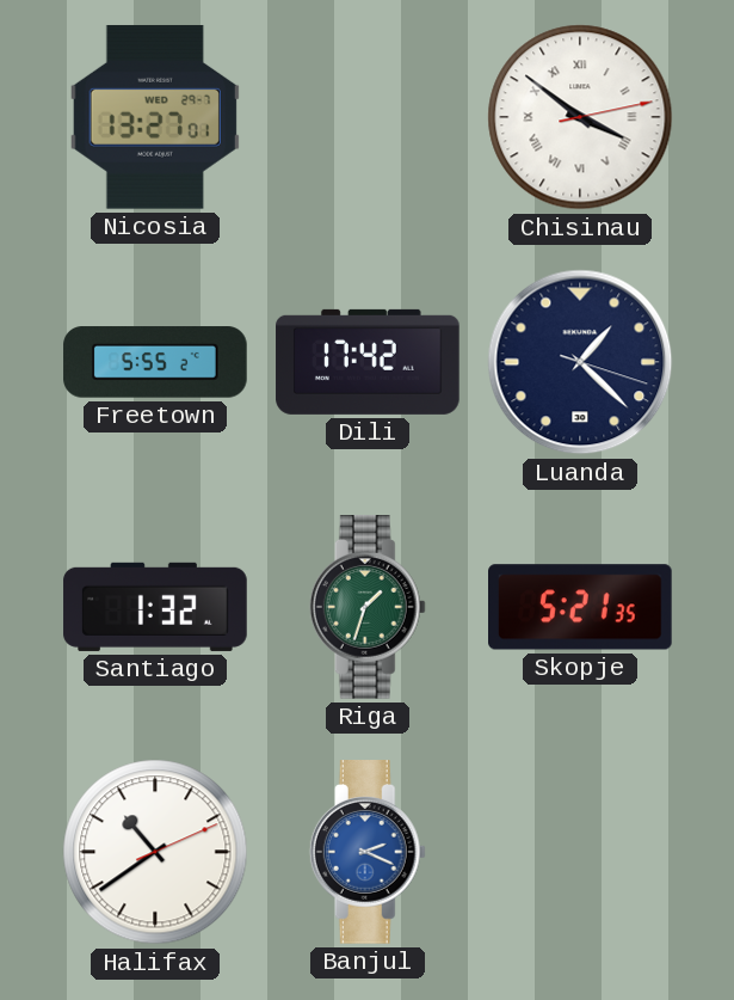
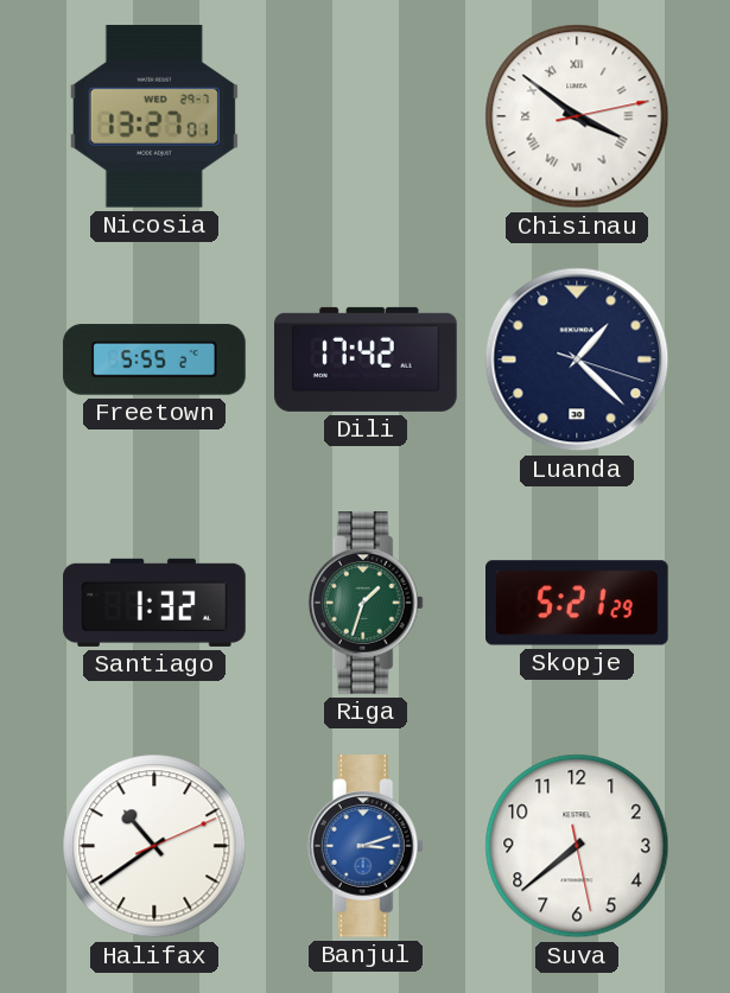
Skopje: 5:21:35 -> 5:21:29 (578, 603)
Banjul: 2:19 -> 3:12 (366, 846)
Suva: none -> 7:38 (577, 846)
